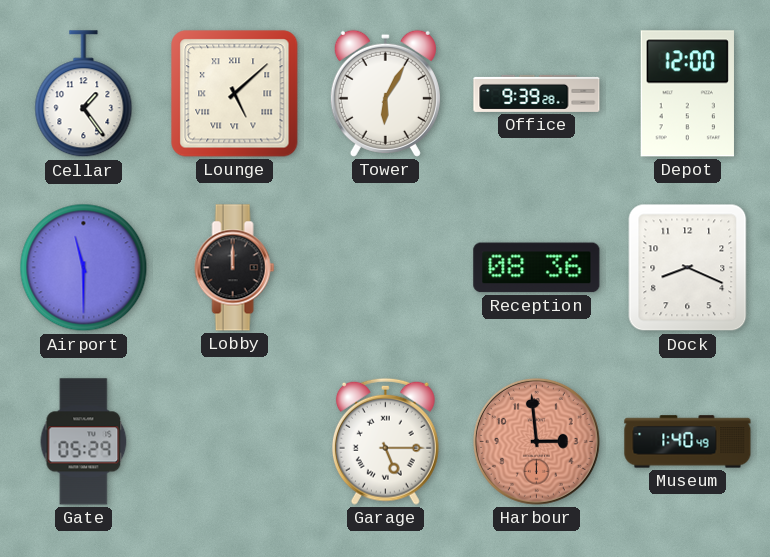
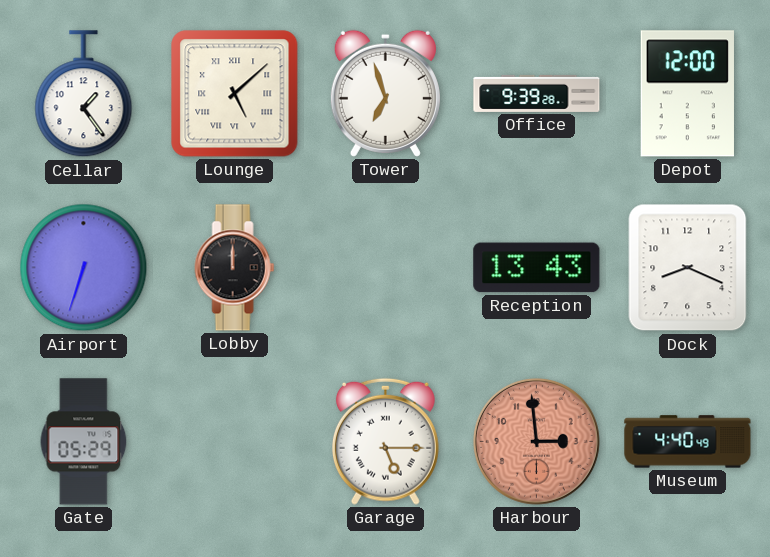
Tower: 6:05 -> 6:57 (385, 93)
Airport: 11:30 -> 6:33 (84, 268)
Reception: 08:36 -> 13:43 (537, 268)
Museum: 1:40 -> 4:40 (688, 442)
